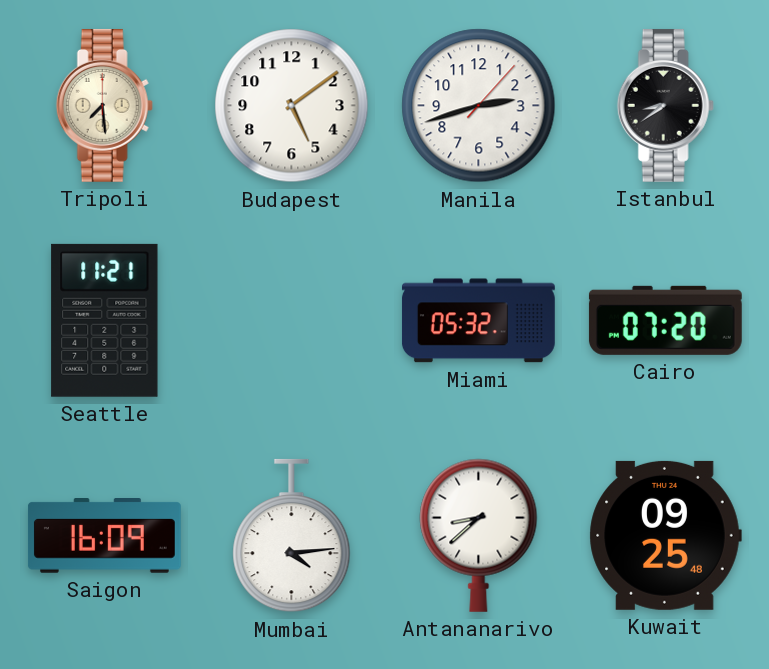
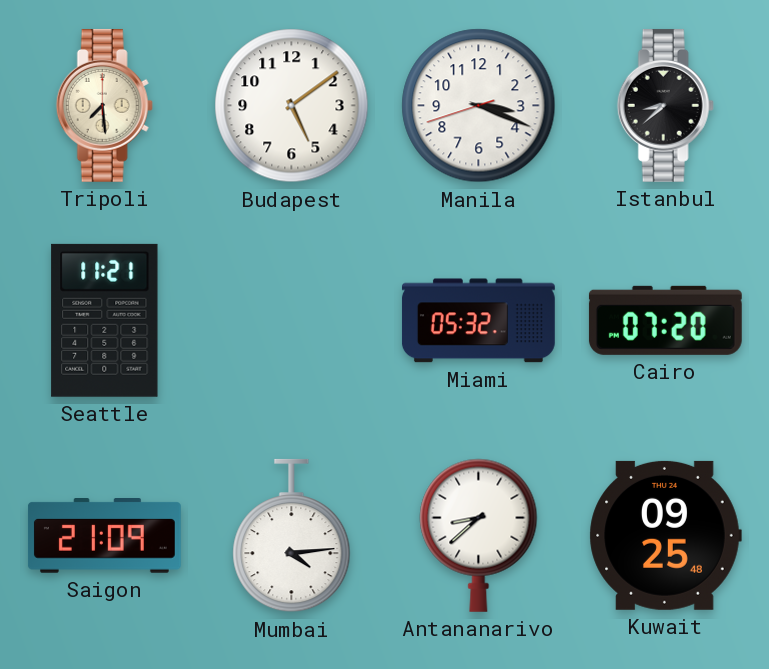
Manila: 2:42 -> 3:18 (479, 106)
Istanbul: 8:39 -> 8:38 (665, 105)
Saigon: 16:09 -> 21:09 (104, 536)
